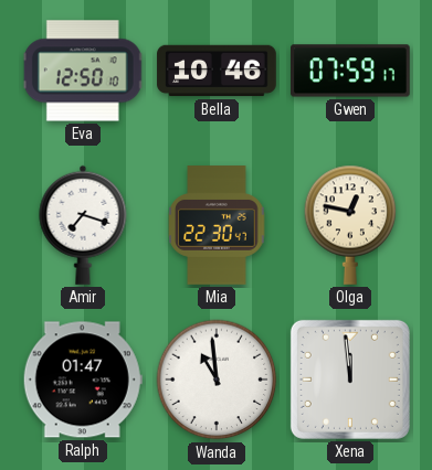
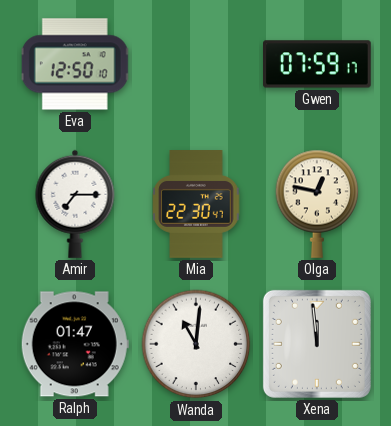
Bella: 10:46 -> none (217, 71)
Amir: 7:18 -> 7:15 (75, 204)
Wanda: 10:59 -> 11:01 (196, 344)
